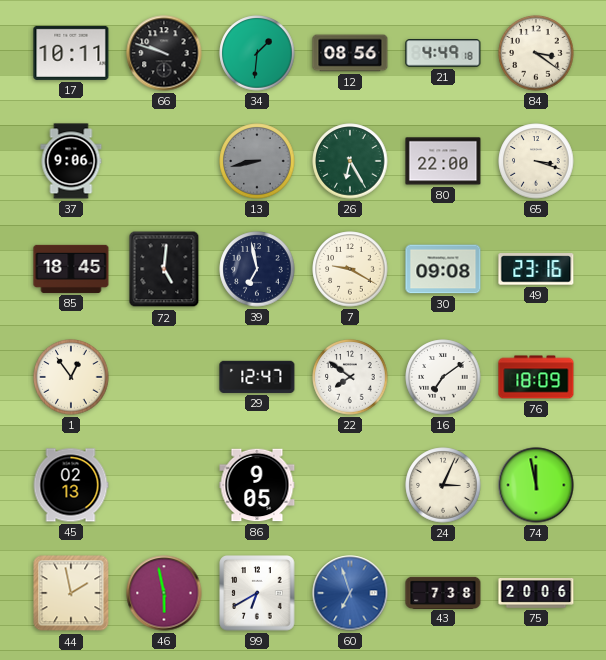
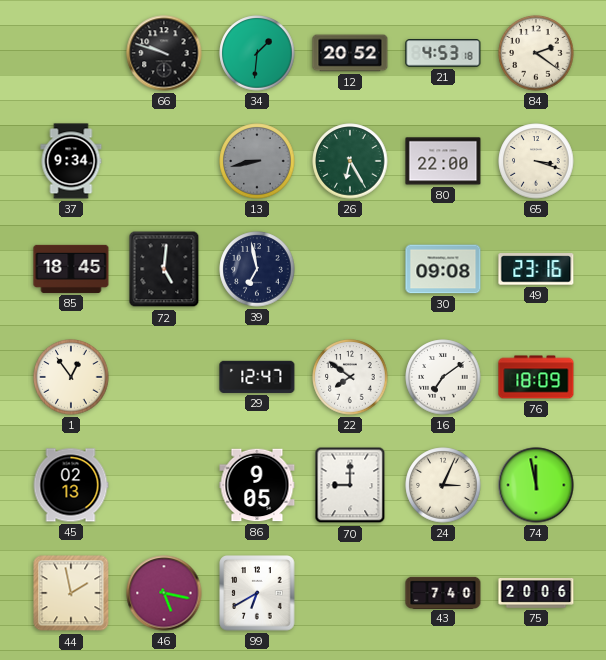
17: 10:11 -> none (71, 53)
12: 08:56 -> 20:52 (350, 53)
21: 4:49 -> 4:53 (443, 53)
84: 3:21 -> 2:21 (536, 53)
37: 9:06 -> 9:34 (71, 161)
7: 9:20 -> none (350, 269)
70: none -> 9:00 (350, 485)
46: 5:58 -> 5:17 (164, 593)
60: 6:57 -> none (350, 593)
43: 7:38 -> 7:40 (443, 592)
